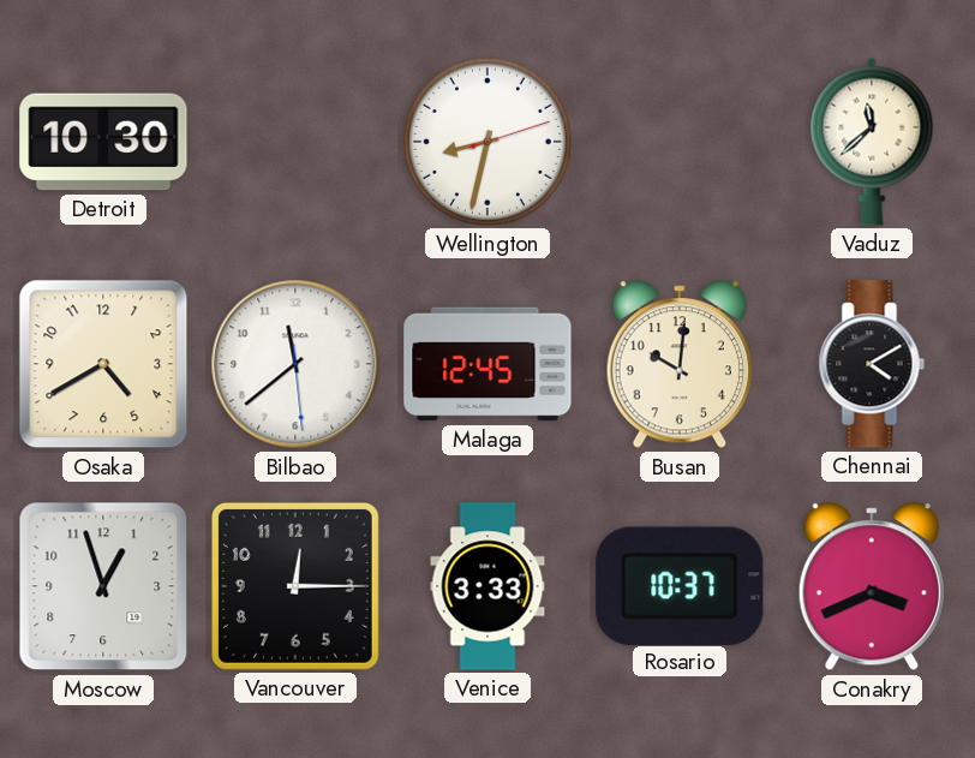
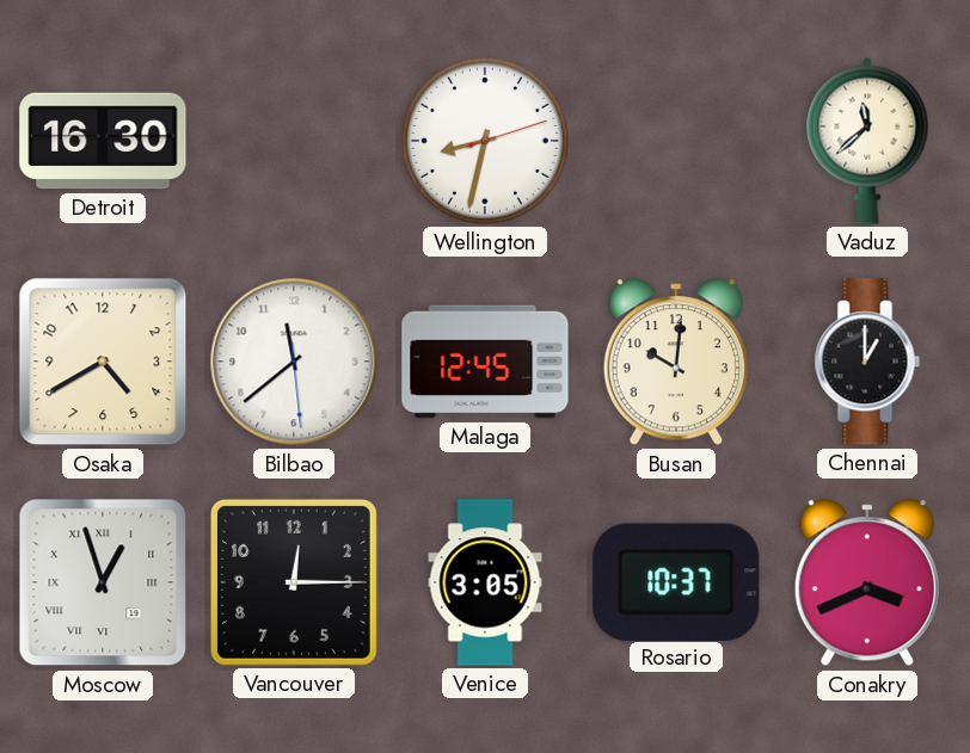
Detroit: 10:30 -> 16:30 (103, 141)
Chennai: 4:10 -> 1:00 (867, 362)
Moscow numerals: Arabic -> Roman (103, 582)
Venice: 3:33 -> 3:05 (485, 582)
